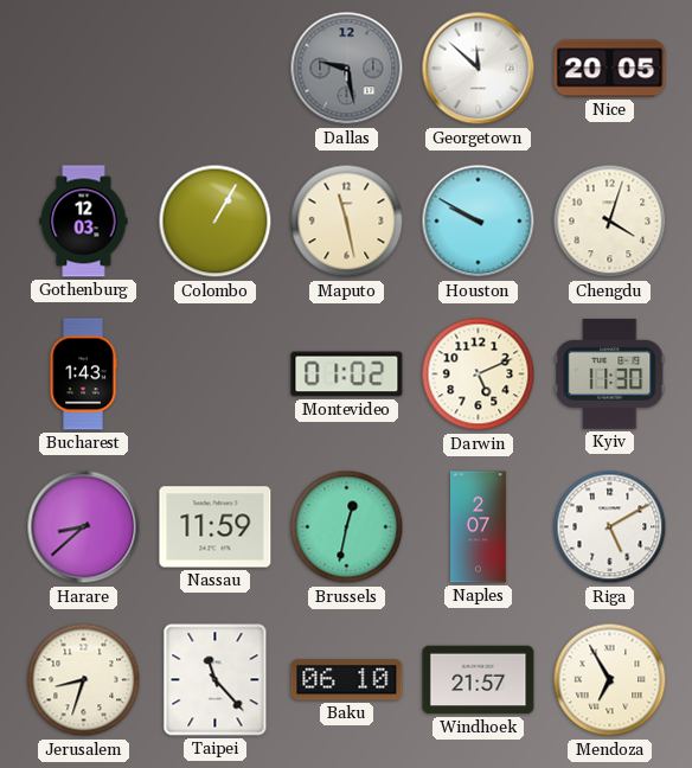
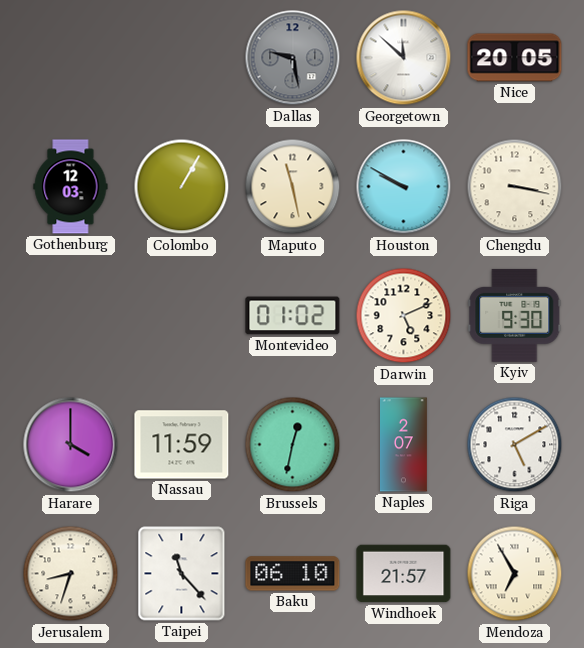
Chengdu: 4:03 -> 3:17 (515, 187)
Bucharest: 1:43 -> none (83, 375)
Kyiv: 11:30 -> 9:30 (515, 315)
Harare: 8:38 -> 4:00 (71, 445)
